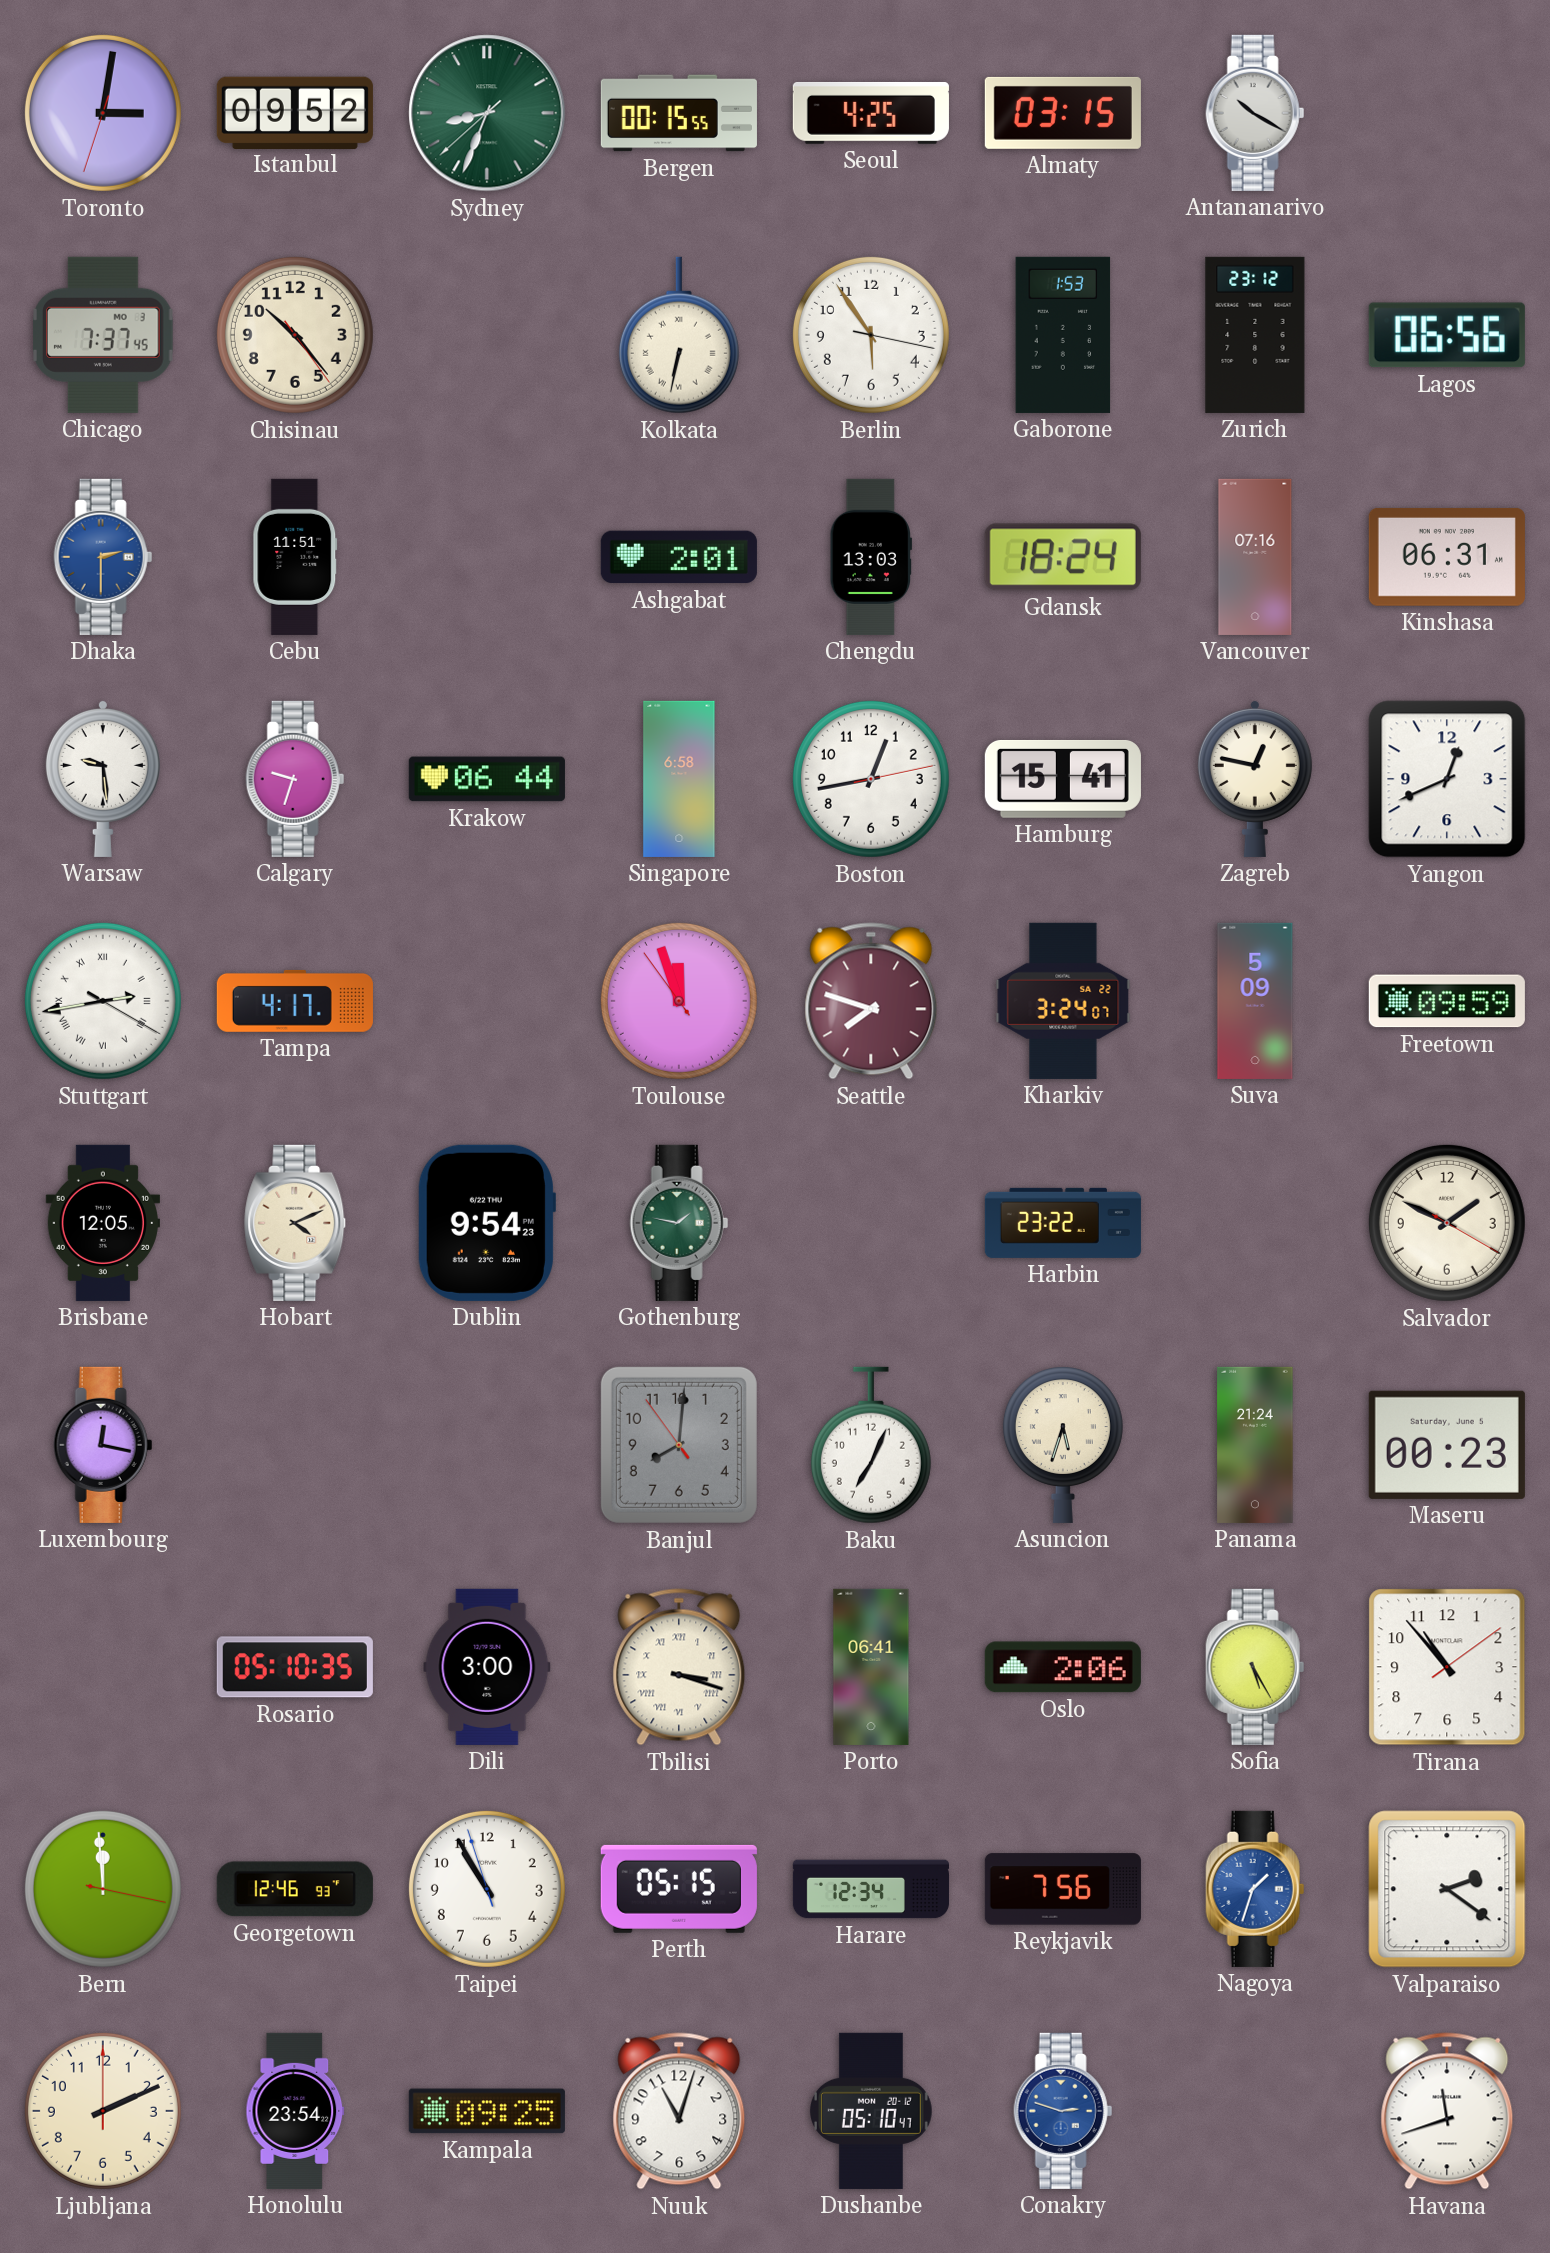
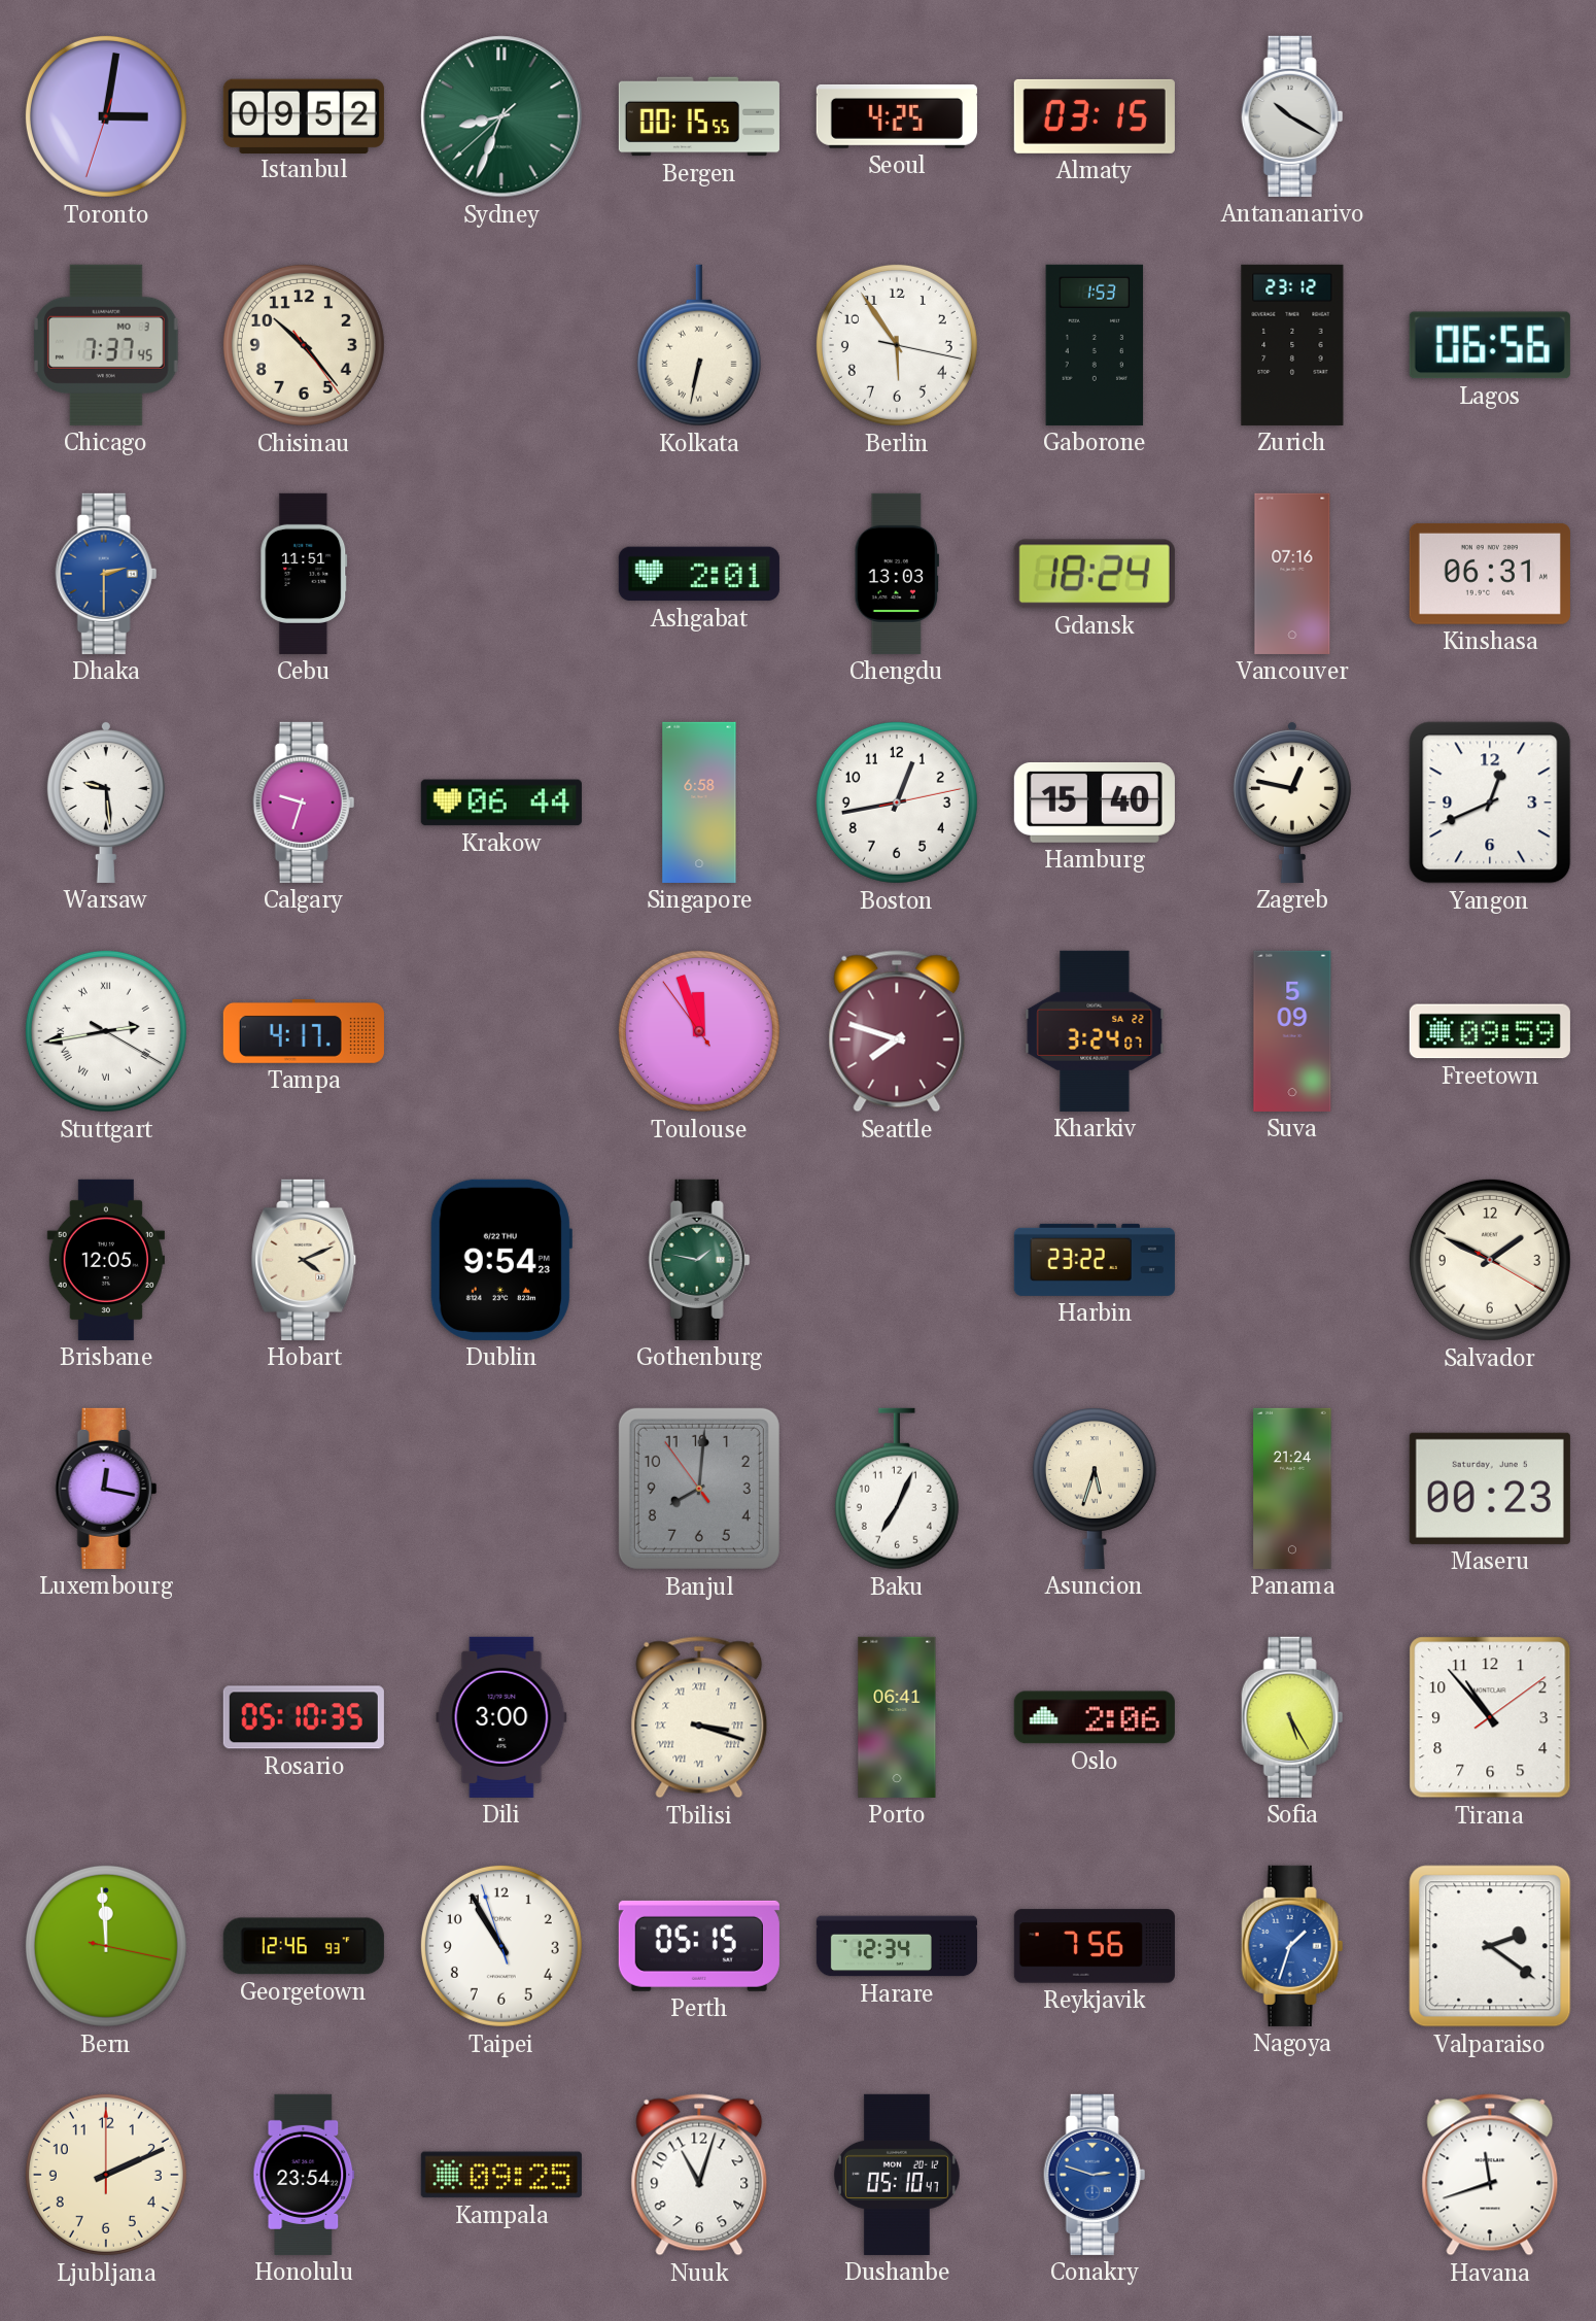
Hamburg: 15:41 -> 15:40 (1095, 803)
